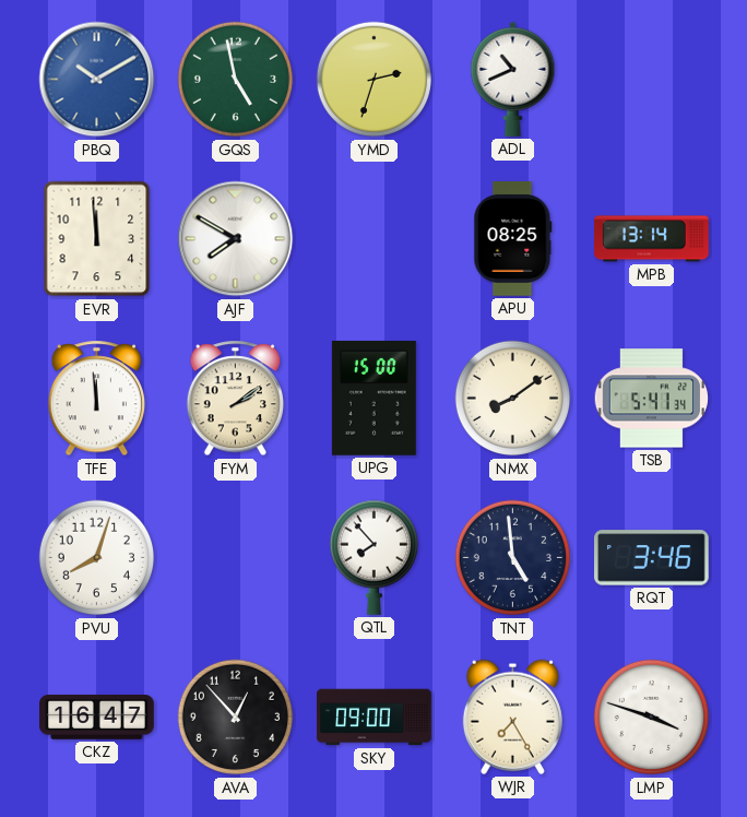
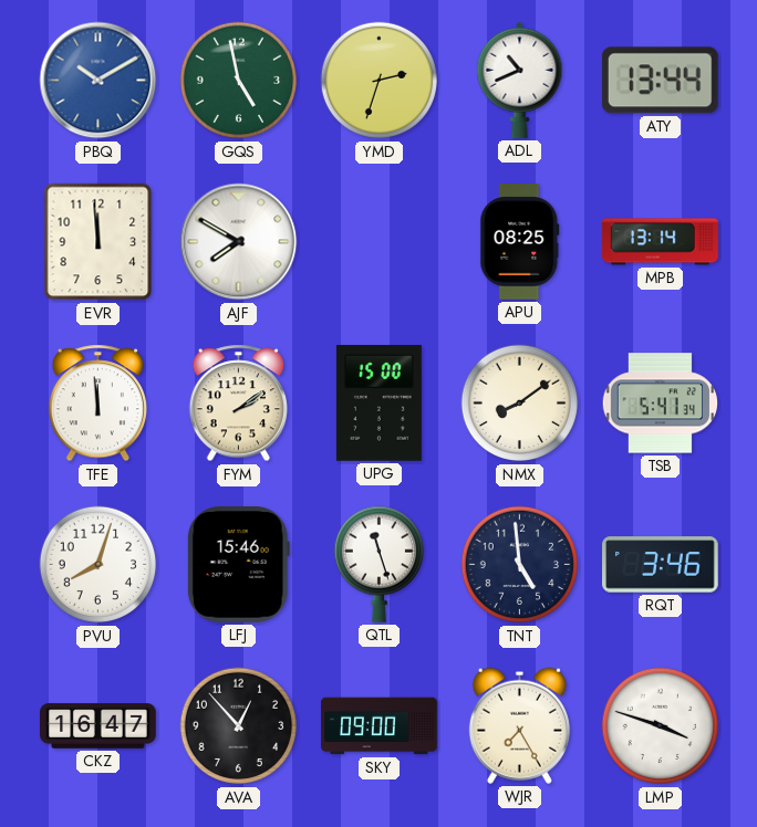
ATY: none -> 13:44 (660, 81)
LFJ: none -> 15:46 (238, 565)
QTL: 7:53 -> 11:27 (378, 564)
